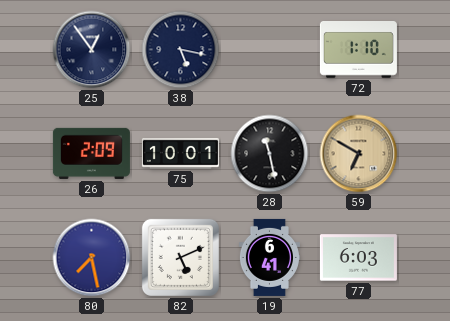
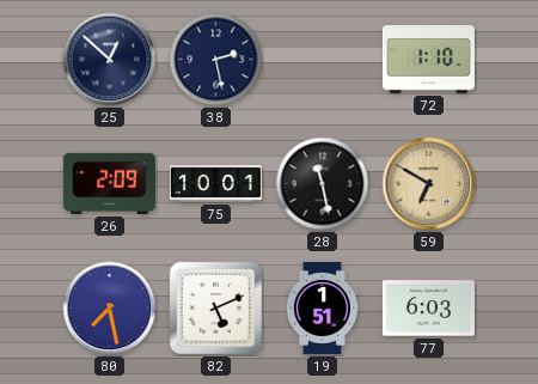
25: 12:54 -> 12:52 (110, 60)
38: 5:17 -> 2:28 (216, 60)
19: 6:41 -> 1:51 (322, 307)
